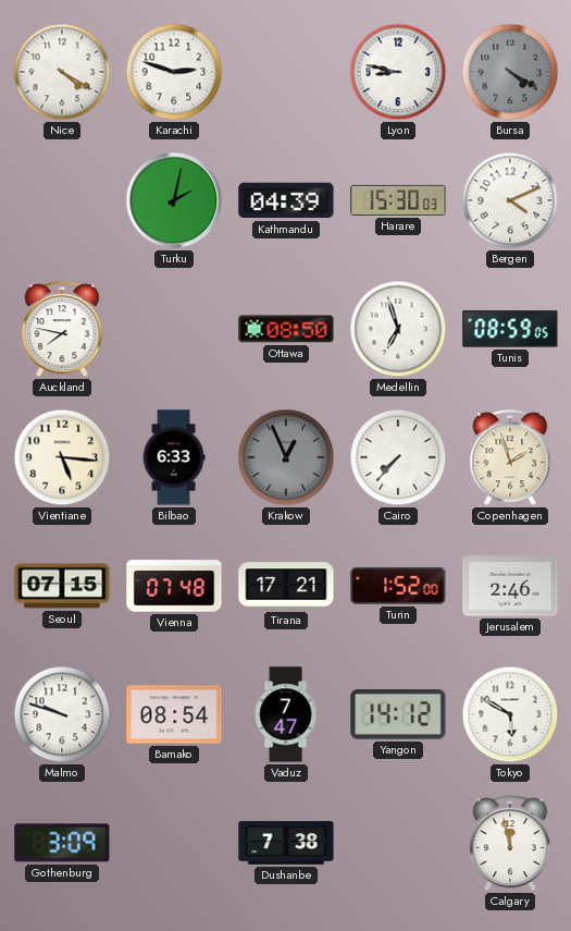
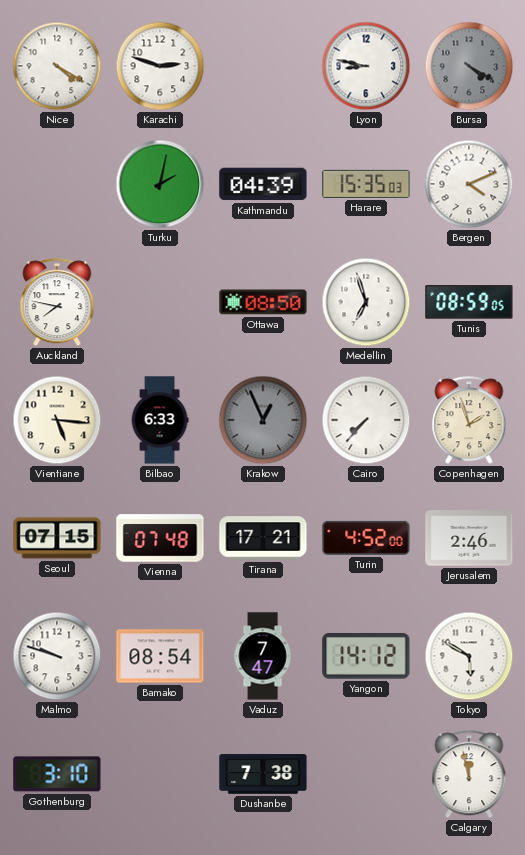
Harare: 15:30 -> 15:35 (366, 184)
Turin: 1:52 -> 4:52 (366, 538)
Gothenburg: 3:09 -> 3:10 (57, 774)
